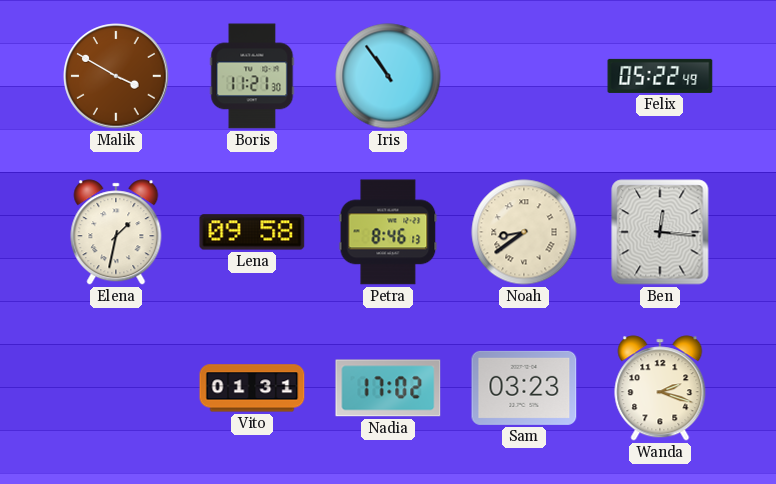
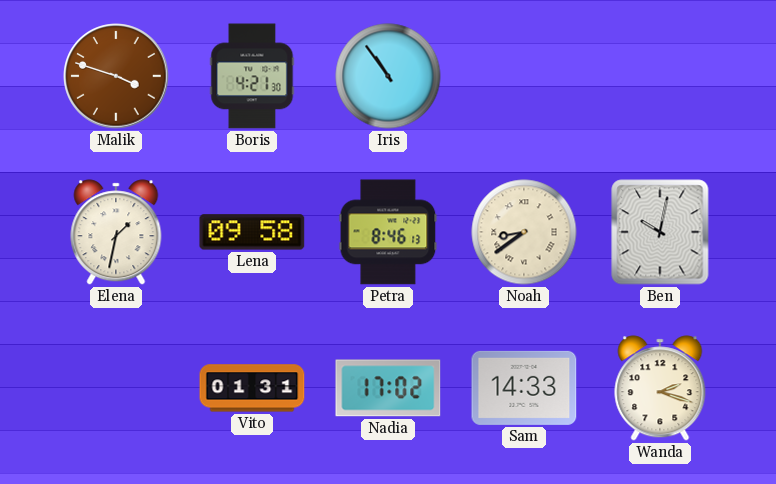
Malik: 3:50 -> 3:48 (116, 76)
Boris: 11:21 -> 4:21 (252, 76)
Felix: 05:22 -> none (660, 76)
Ben: 12:16 -> 10:02 (660, 232)
Sam: 03:23 -> 14:33 (524, 388)
